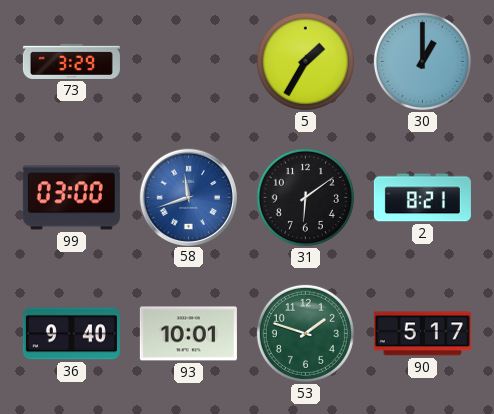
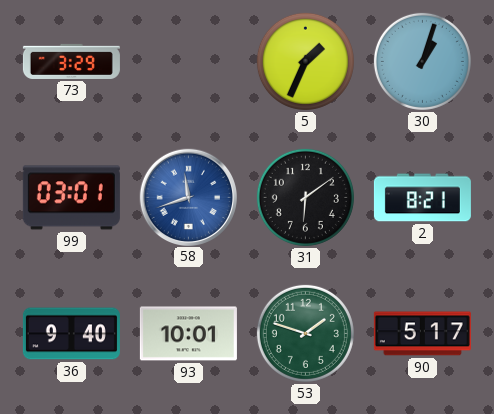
5: 1:35 -> 1:34 (305, 61)
30: 1:00 -> 1:03 (422, 61)
99: 03:00 -> 03:01 (71, 198)
